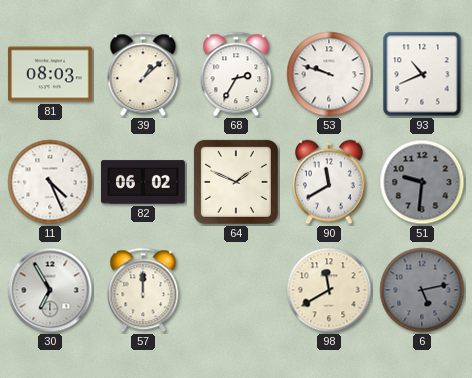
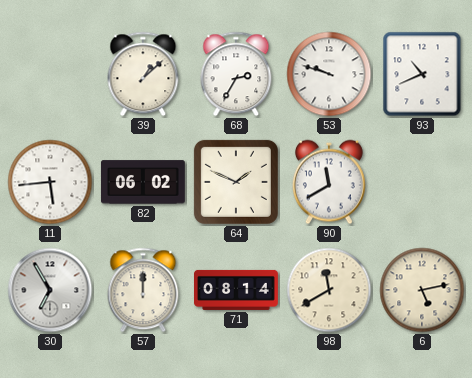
81: 08:03 -> none (50, 74)
11: 4:26 -> 5:44 (50, 182)
51: 9:31 -> none (422, 182)
71: none -> 08:14 (237, 290)
6 dial: grey -> cream (422, 290)
